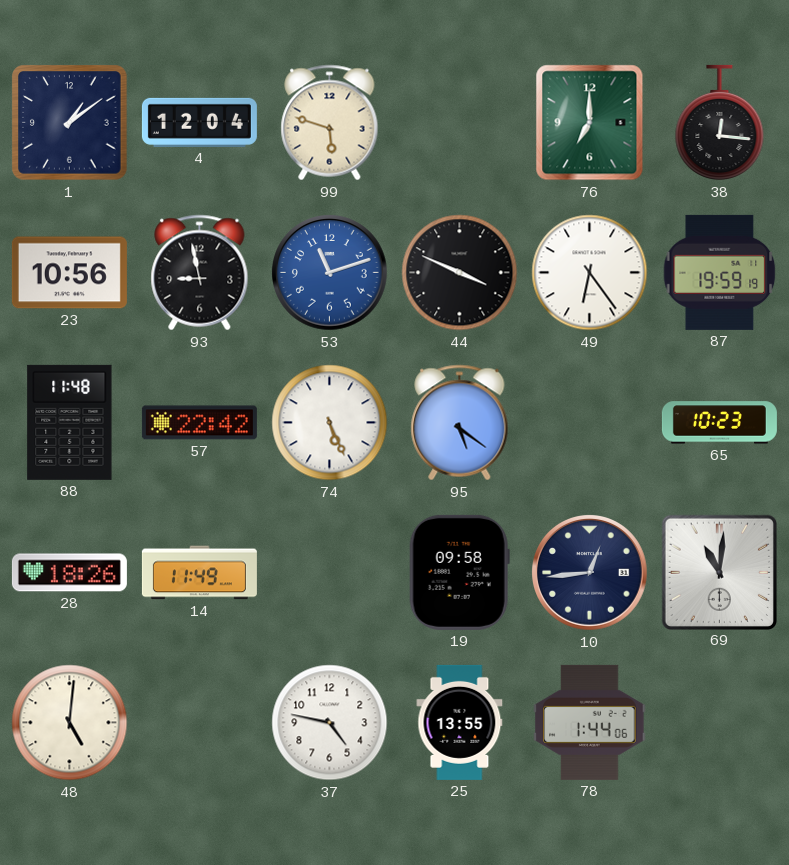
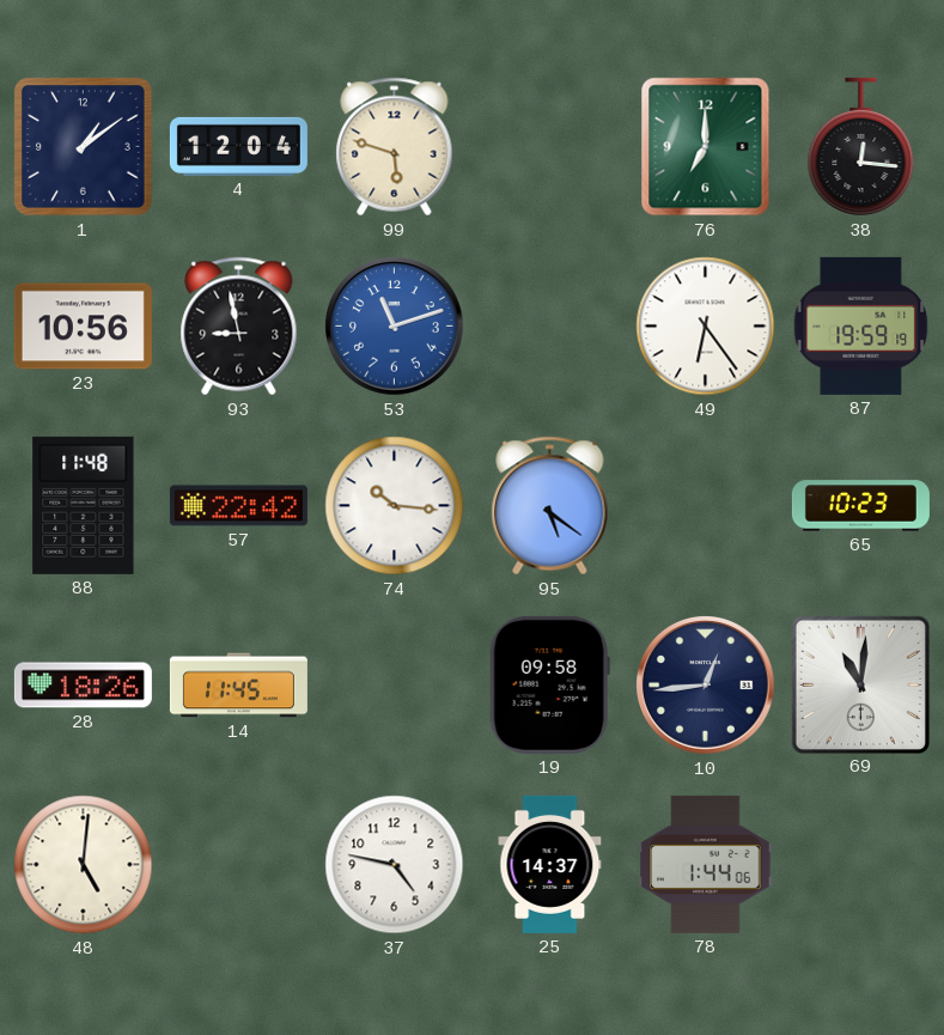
44: 3:49 -> none (460, 273)
74: 5:26 -> 10:16 (395, 506)
14: 11:49 -> 11:45 (238, 686)
25: 13:55 -> 14:37 (550, 864)
